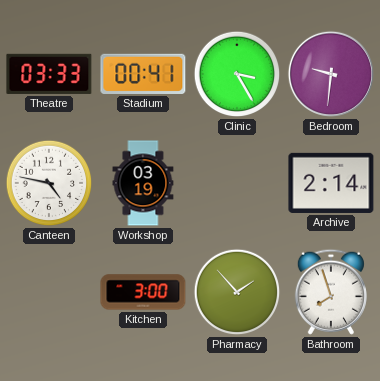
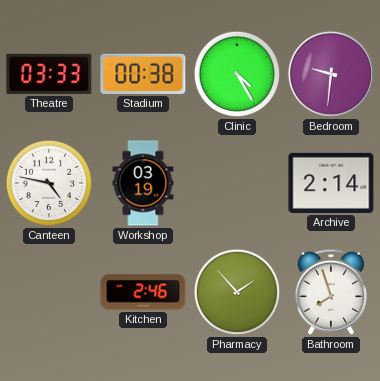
Stadium: 00:41 -> 00:38 (143, 74)
Clinic: 3:25 -> 4:25 (237, 74)
Kitchen: 3:00 -> 2:46 (143, 292)
